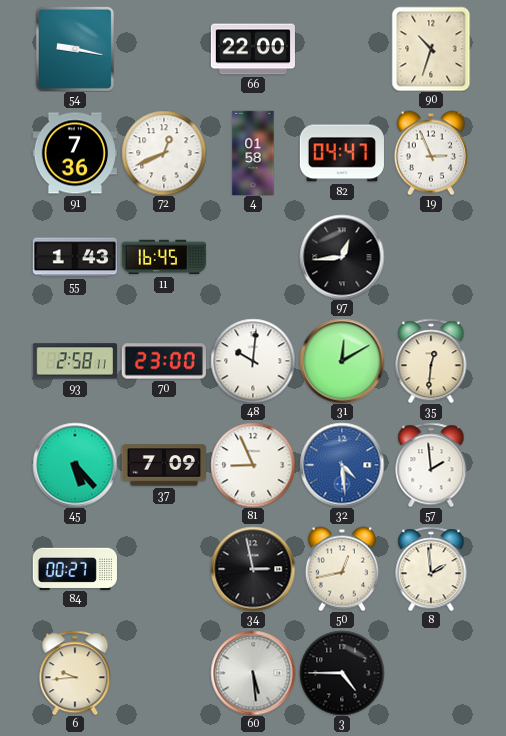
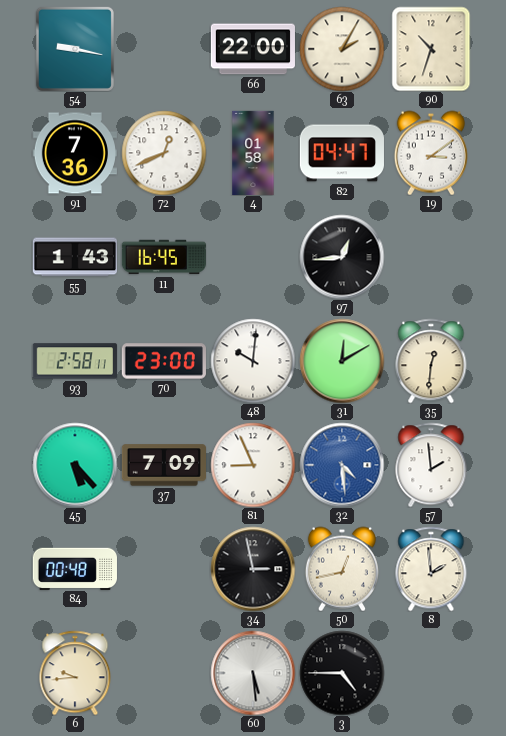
63: none -> 2:05 (342, 49)
19: 2:56 -> 3:09 (431, 153)
84: 00:27 -> 00:48 (75, 568)
